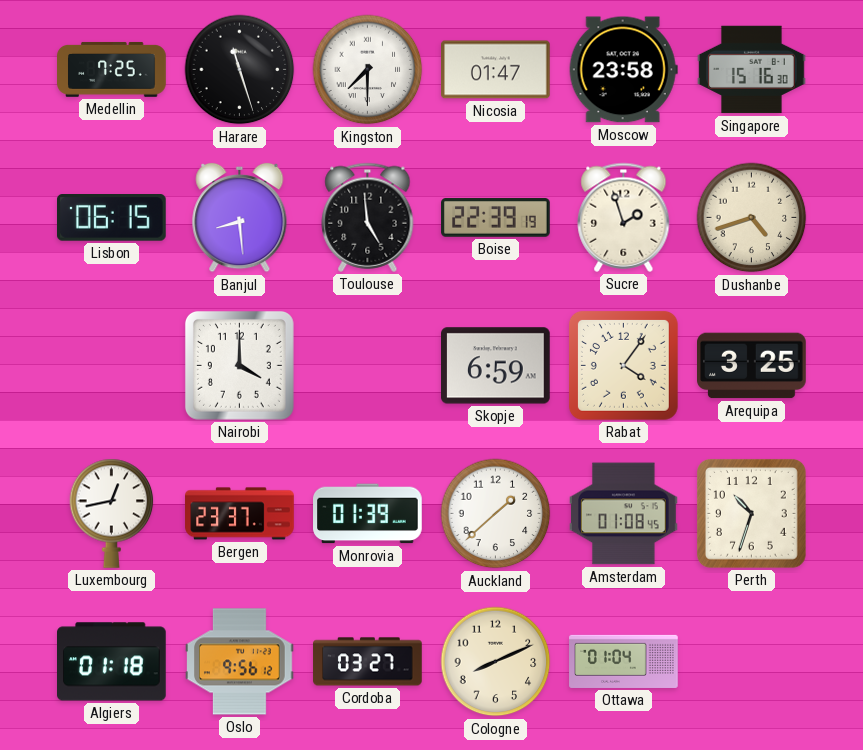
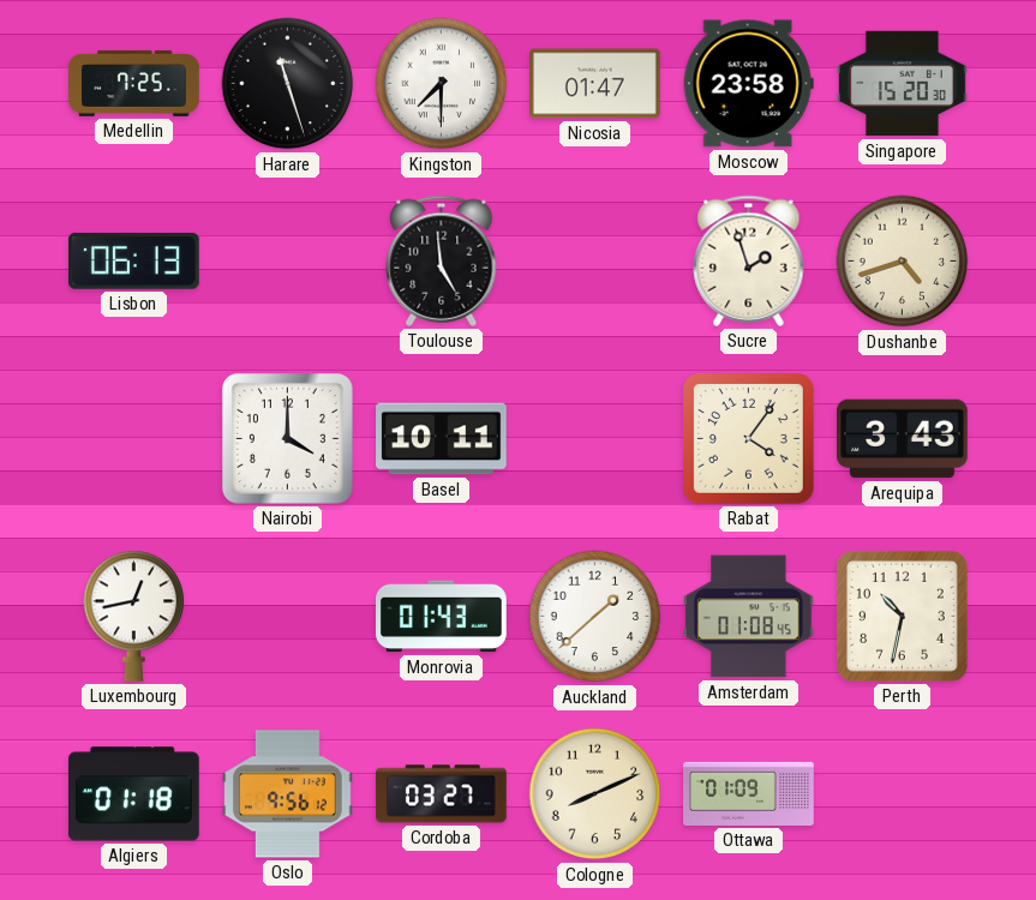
Singapore: 15:16 -> 15:20 (903, 84)
Lisbon: 06:15 -> 06:13 (134, 262)
Banjul: 8:29 -> none (240, 218)
Boise: 22:39 -> none (496, 218)
Basel: none -> 10:11 (442, 439)
Skopje: 6:59 -> none (496, 366)
Arequipa: 3:25 -> 3:43 (903, 439)
Bergen: 23:37 -> none (240, 514)
Monrovia: 01:39 -> 01:43 (442, 617)
Perth: 10:33 -> 10:32 (902, 616)
Ottawa: 01:04 -> 01:09 (749, 793)
